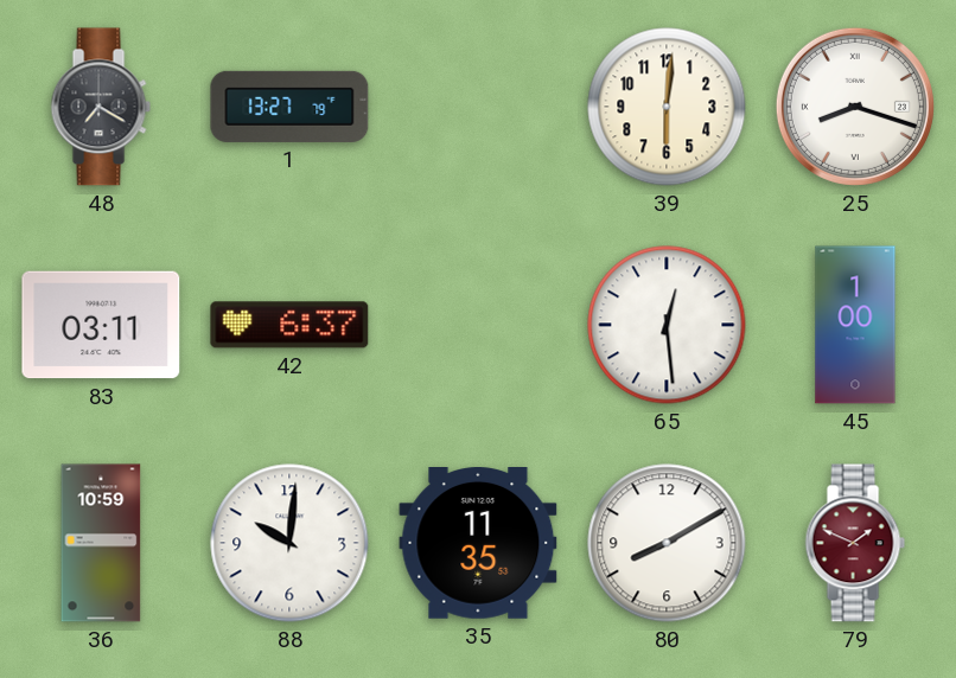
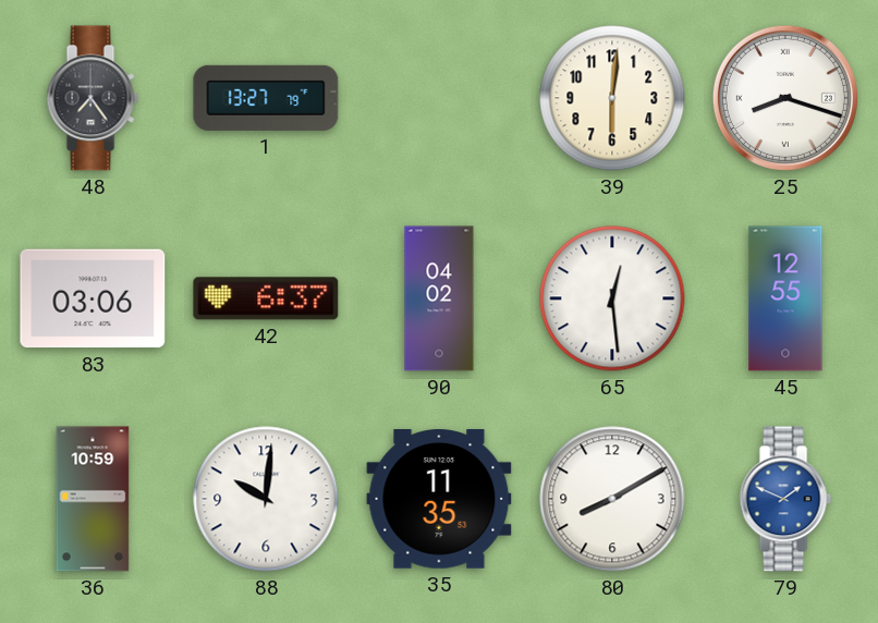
48: 7:20 -> 7:24 (93, 98)
83: 03:11 -> 03:06 (93, 298)
90: none -> 04:02 (439, 298)
45: 1:00 -> 12:55 (785, 298)
79 dial: burgundy -> blue (785, 499)
